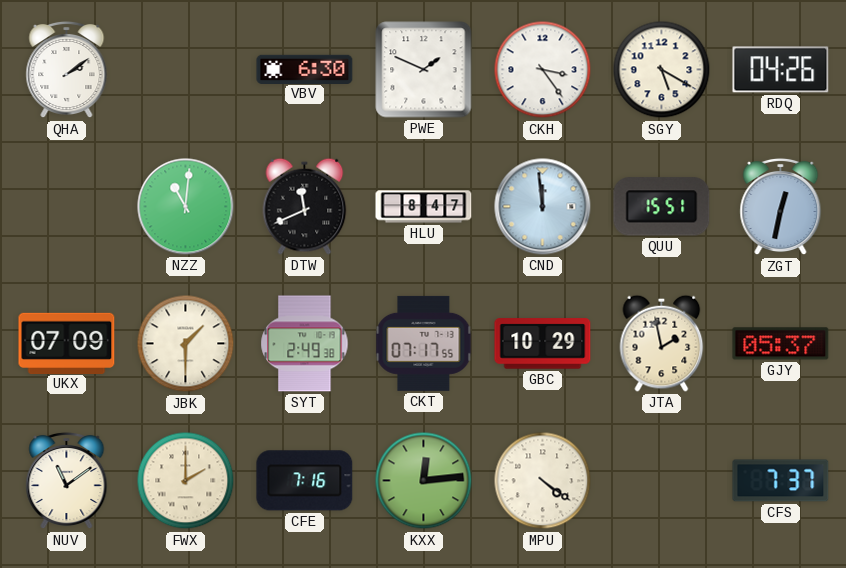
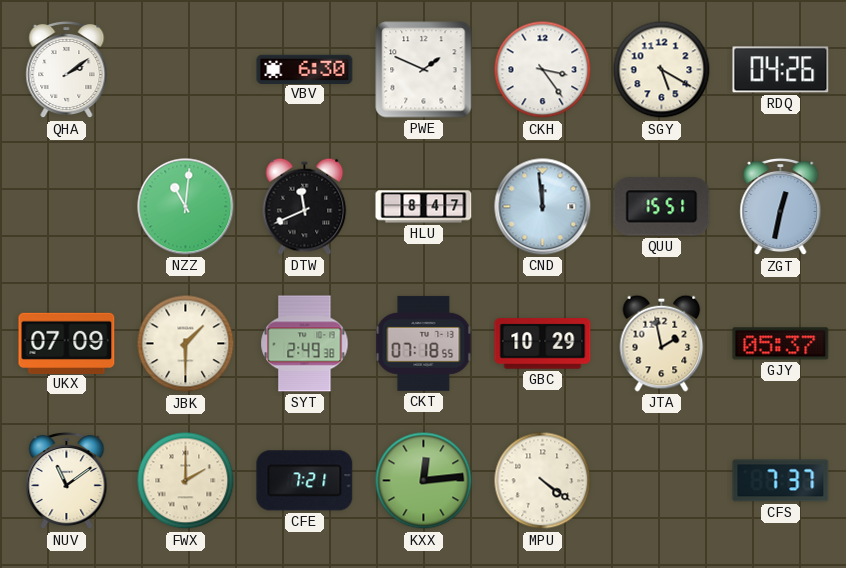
CKT: 07:17 -> 07:18 (424, 343)
CFE: 7:16 -> 7:21 (305, 481)
